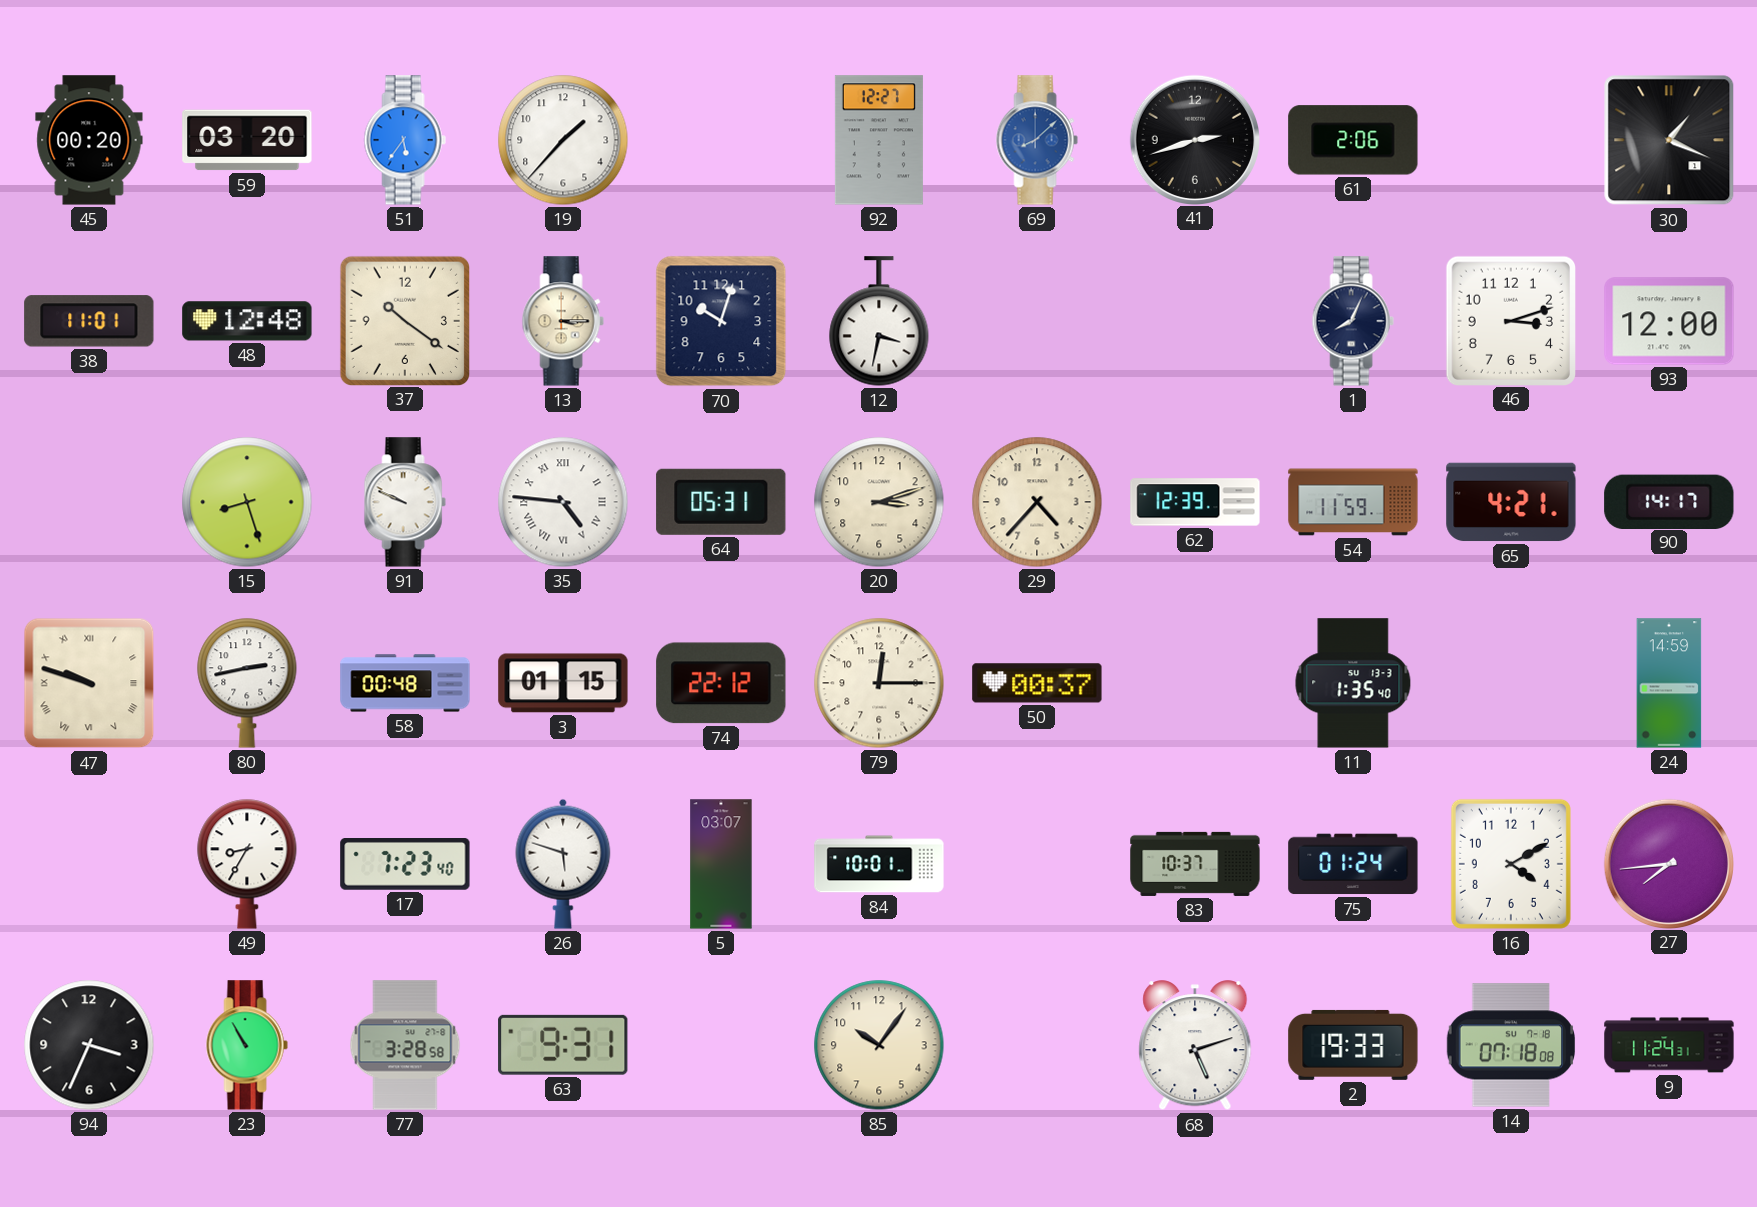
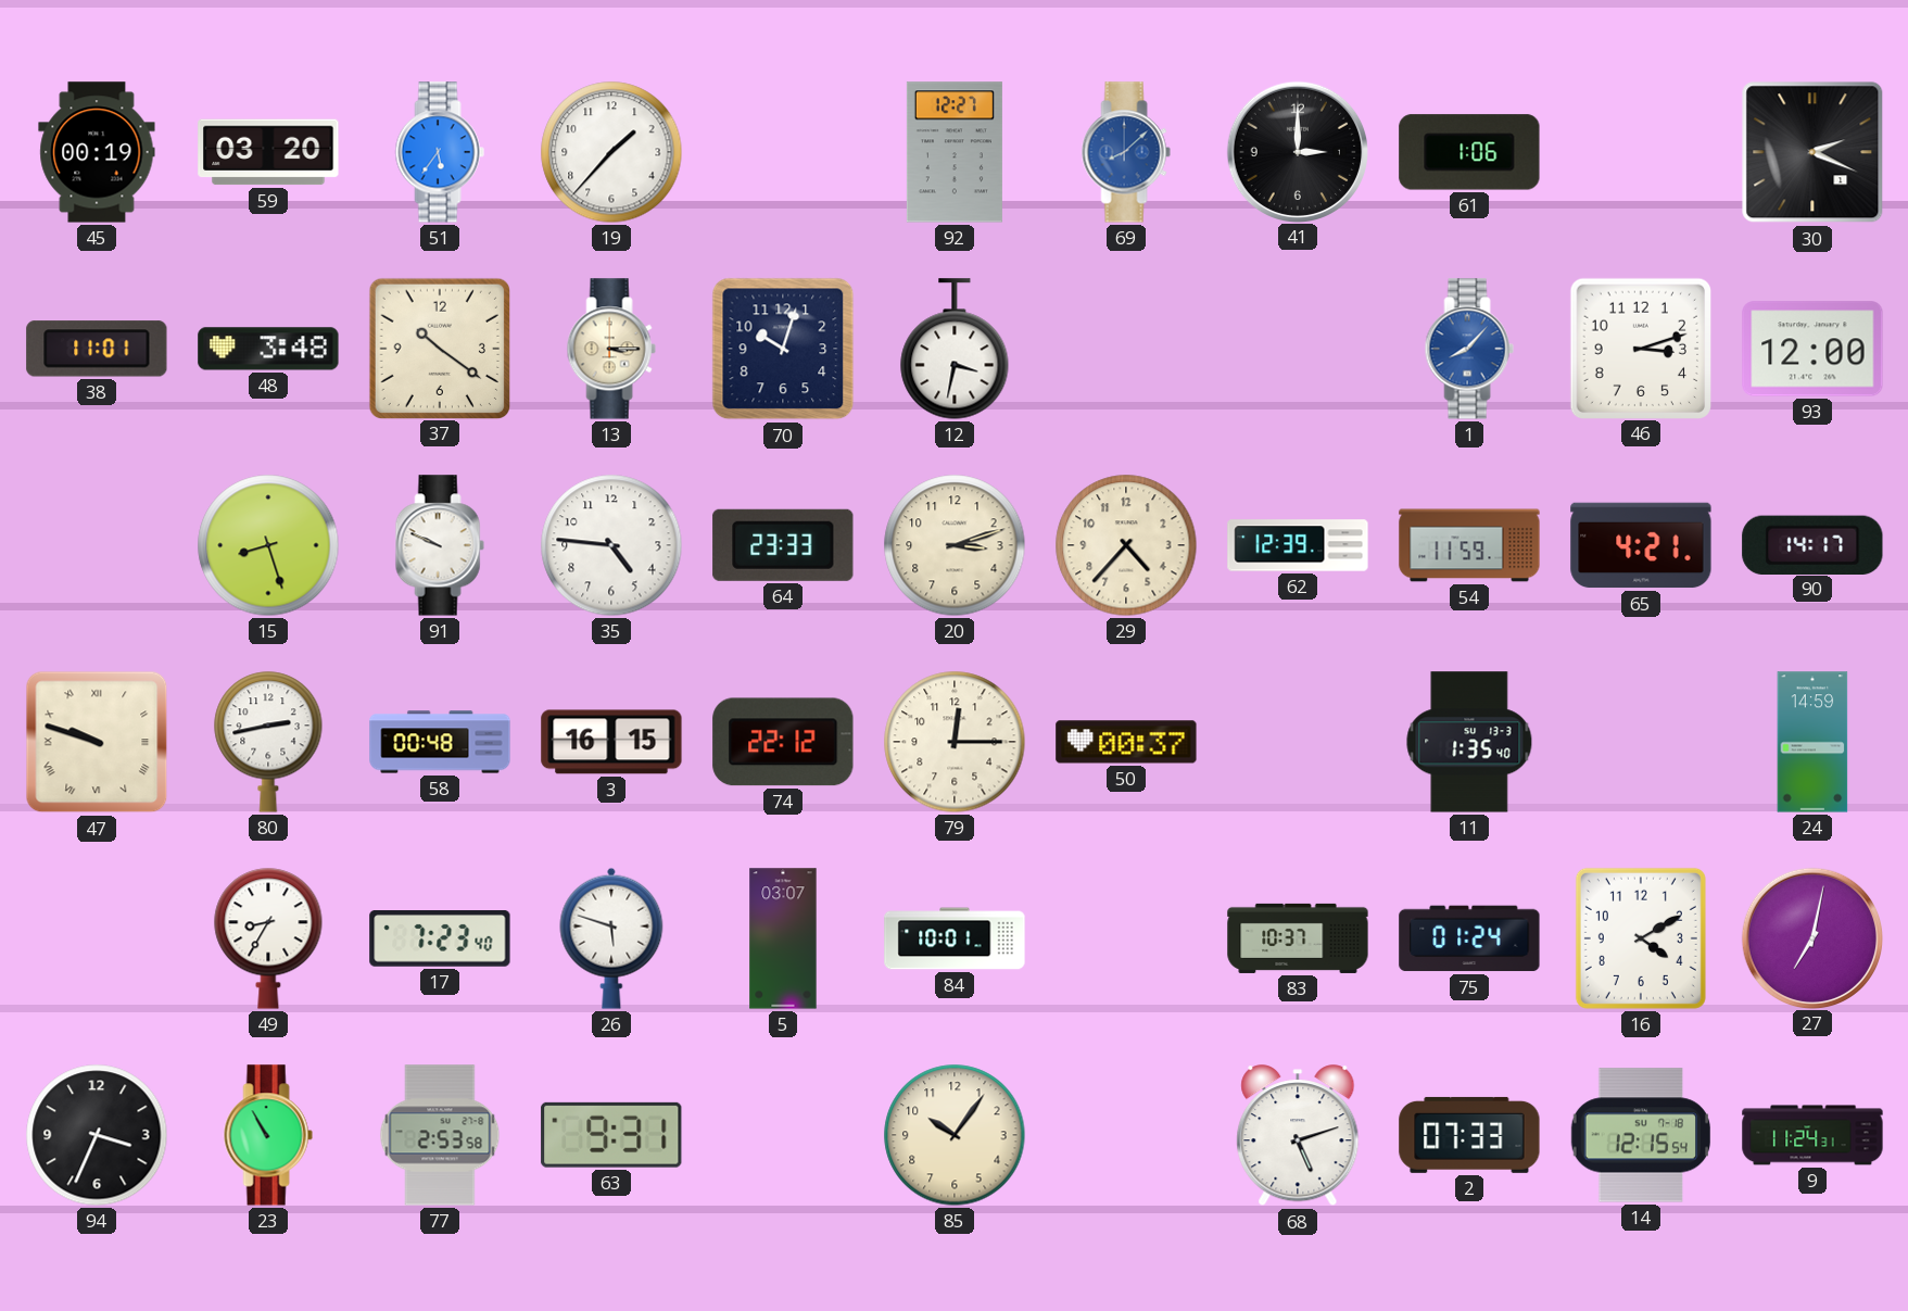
45: 00:20 -> 00:19 (97, 152)
41: 2:42 -> 3:00 (1297, 151)
61: 2:06 -> 1:06 (1469, 152)
30: 1:19 -> 2:19 (1812, 152)
48: 12:48 -> 3:48 (268, 349)
1: 8:04 -> 8:07 (1469, 349)
1 dial: navy -> blue (1469, 349)
35 numerals: Roman -> Arabic (611, 545)
64: 05:31 -> 23:33 (783, 545)
3: 01:15 -> 16:15 (611, 742)
27: 7:44 -> 7:02 (1811, 937)
77: 3:28 -> 2:53 (440, 1135)
2: 19:33 -> 07:33 (1469, 1135)
14: 07:18 -> 12:15 (1640, 1135)
